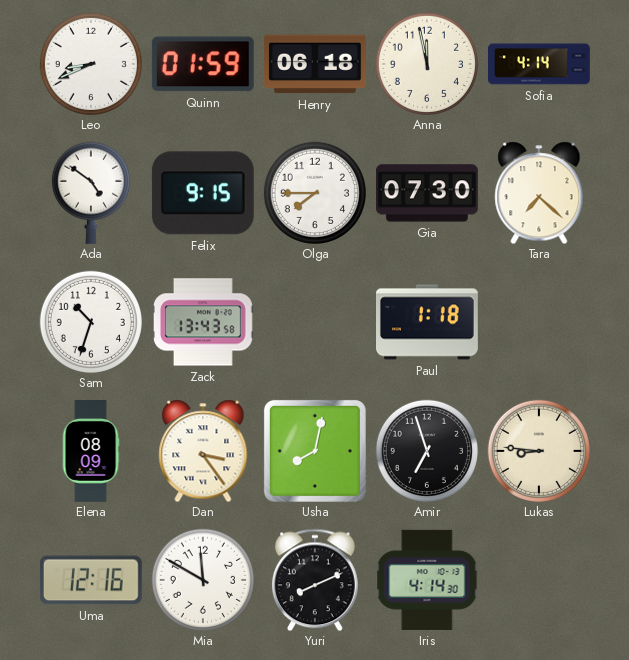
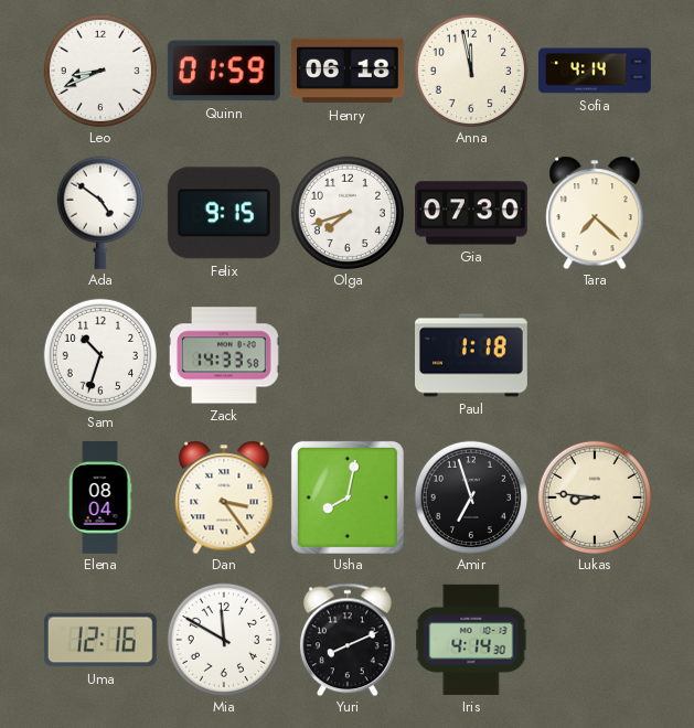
Olga: 7:45 -> 7:42 (348, 213)
Zack: 13:43 -> 14:33 (224, 355)
Elena: 08:09 -> 08:04 (100, 499)
